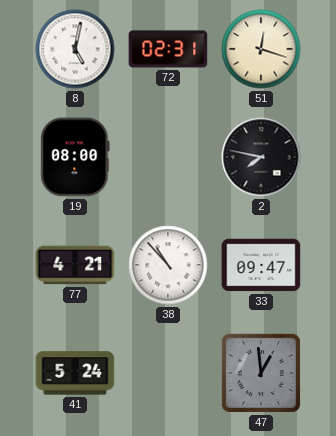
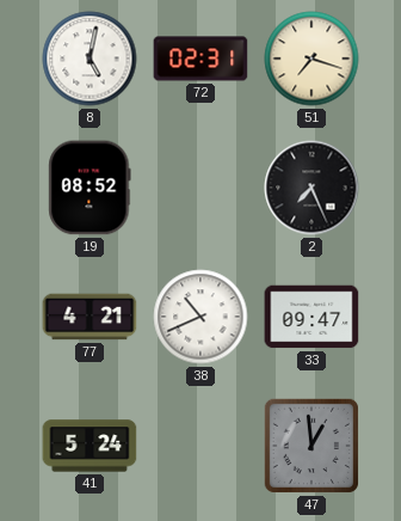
51: 12:18 -> 7:18 (311, 59)
19: 08:00 -> 08:52 (90, 188)
2: 7:47 -> 7:26 (311, 188)
38: 10:53 -> 10:41 (200, 317)
